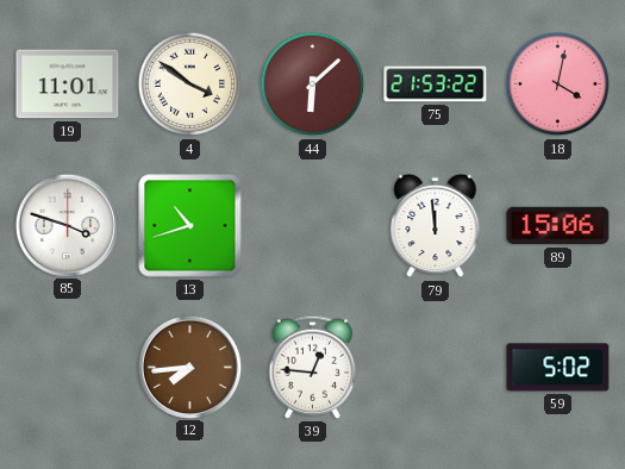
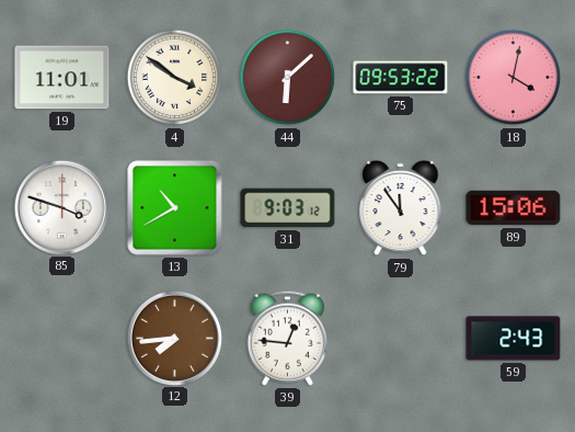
75: 21:53 -> 09:53 (401, 78)
13: 10:42 -> 10:40 (175, 208)
31: none -> 9:03 (288, 208)
79: 11:59 -> 11:54 (401, 208)
59: 5:02 -> 2:43 (514, 339)
